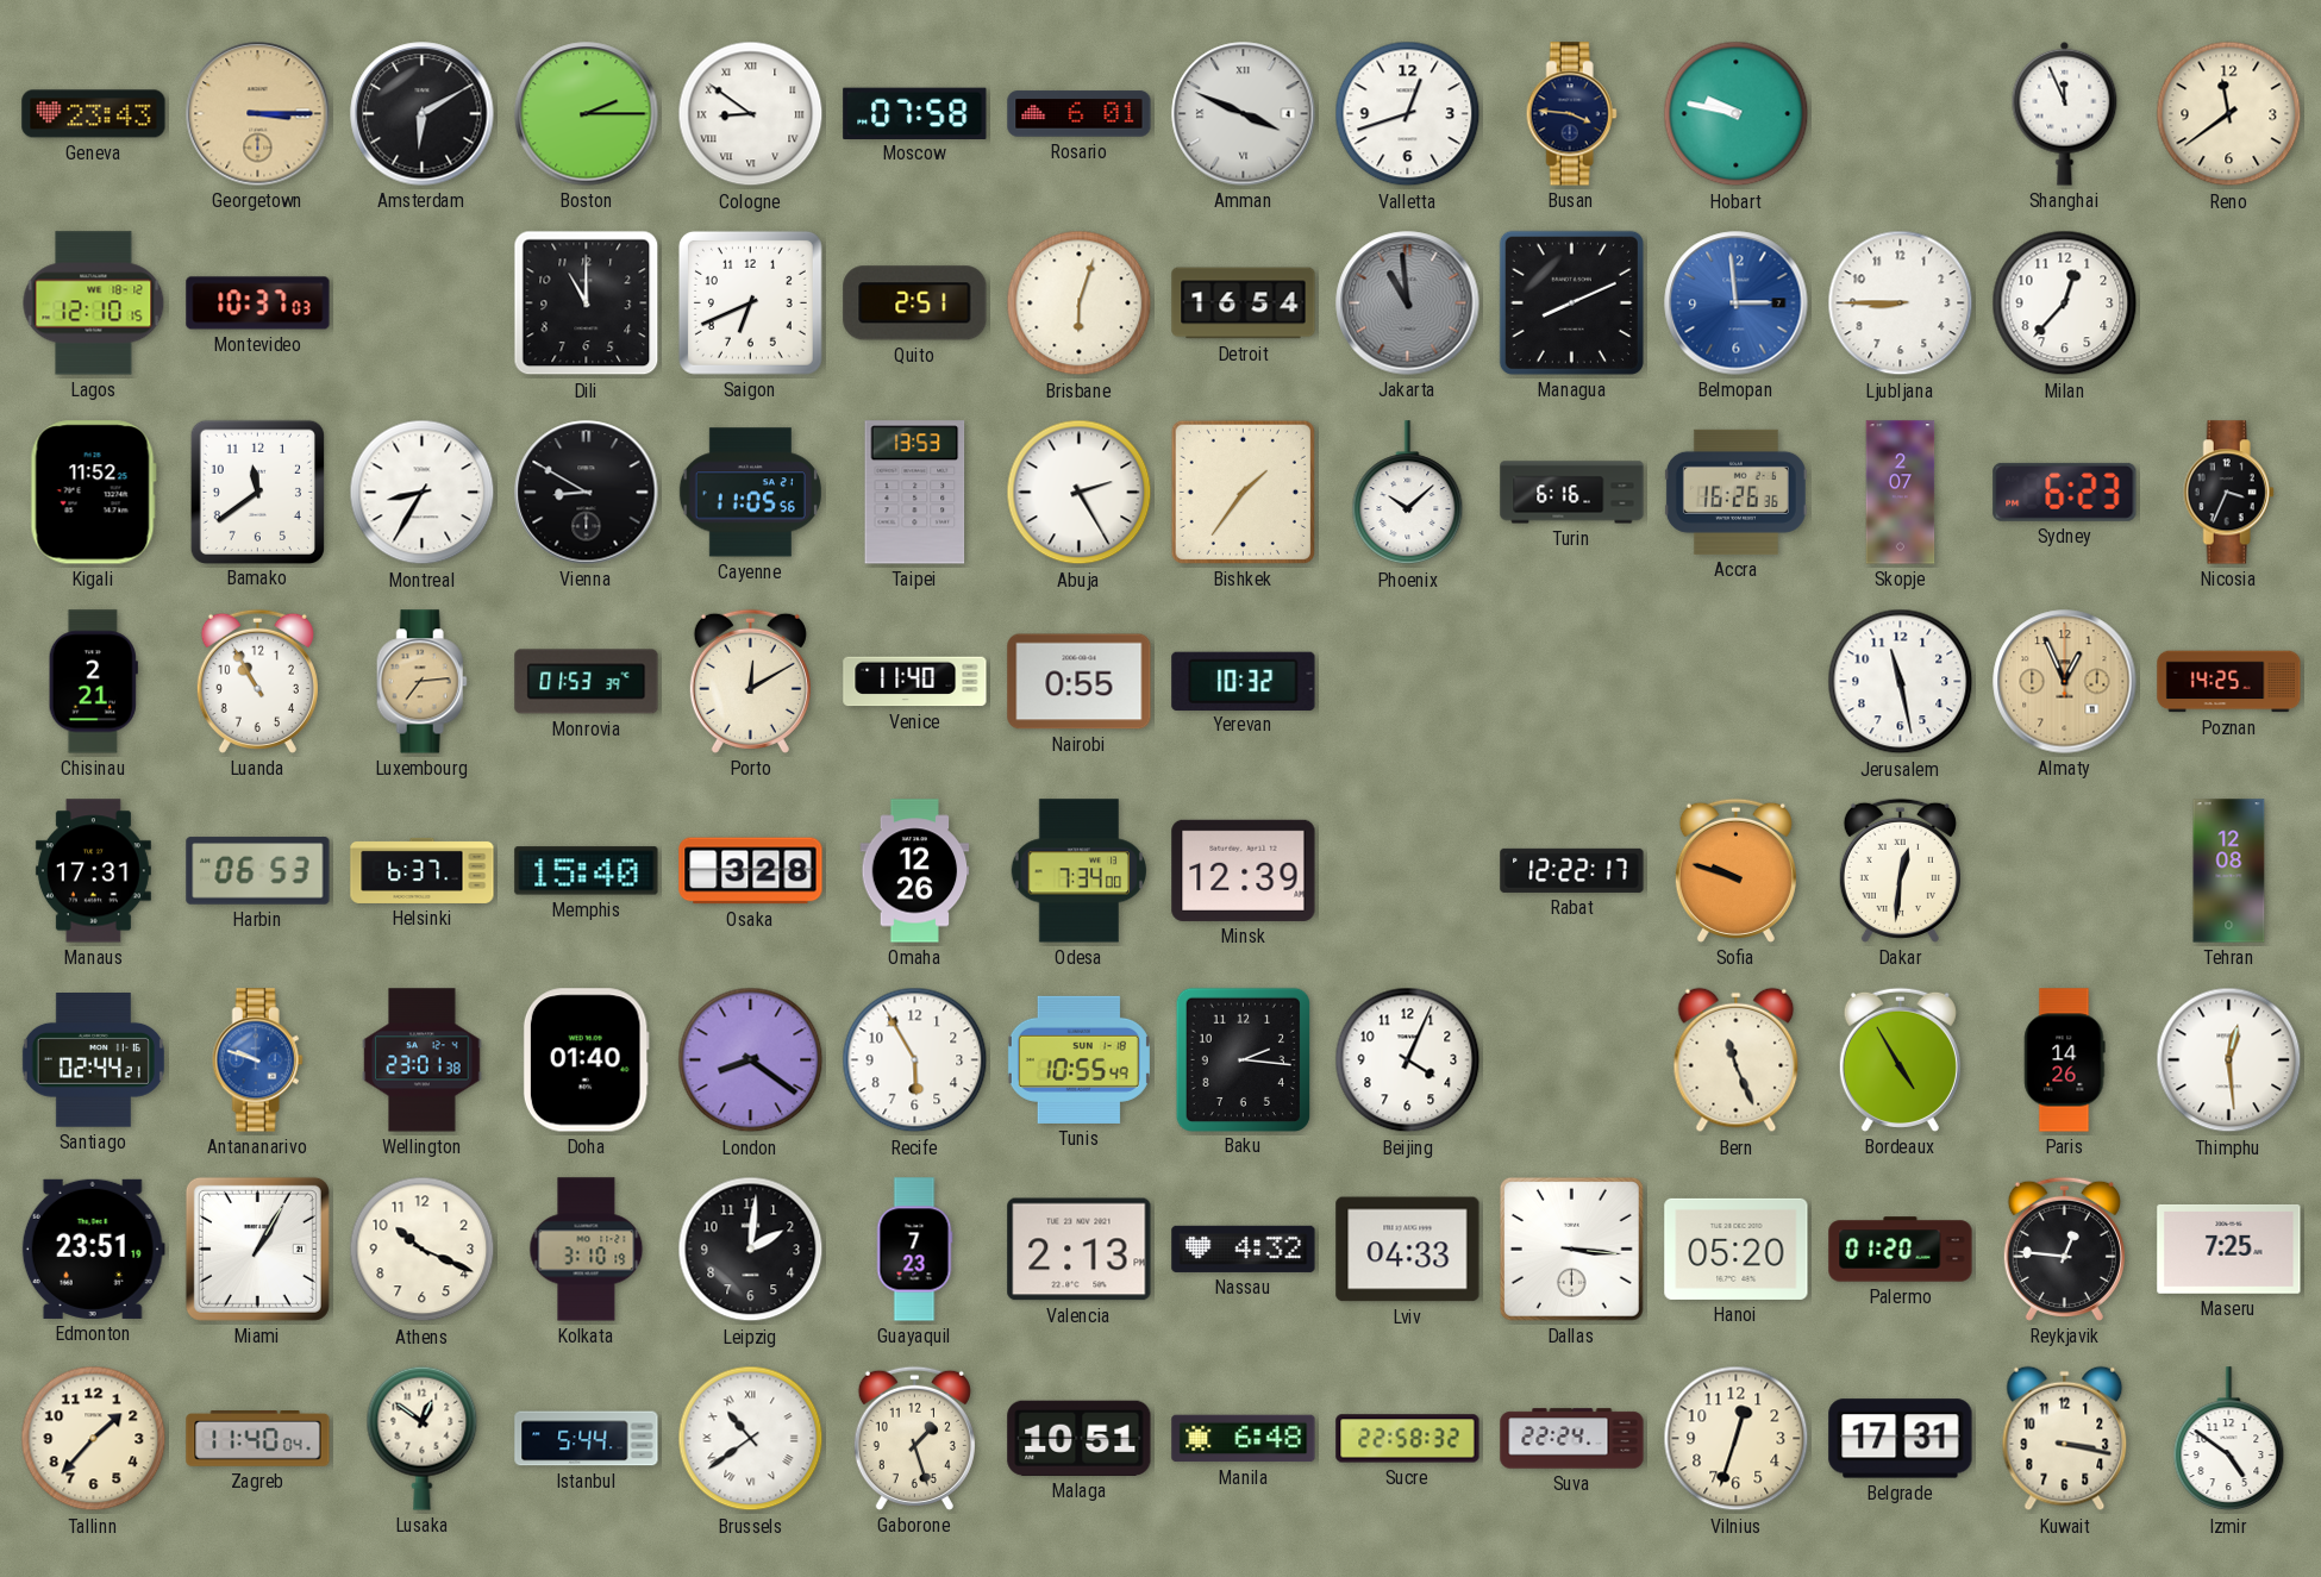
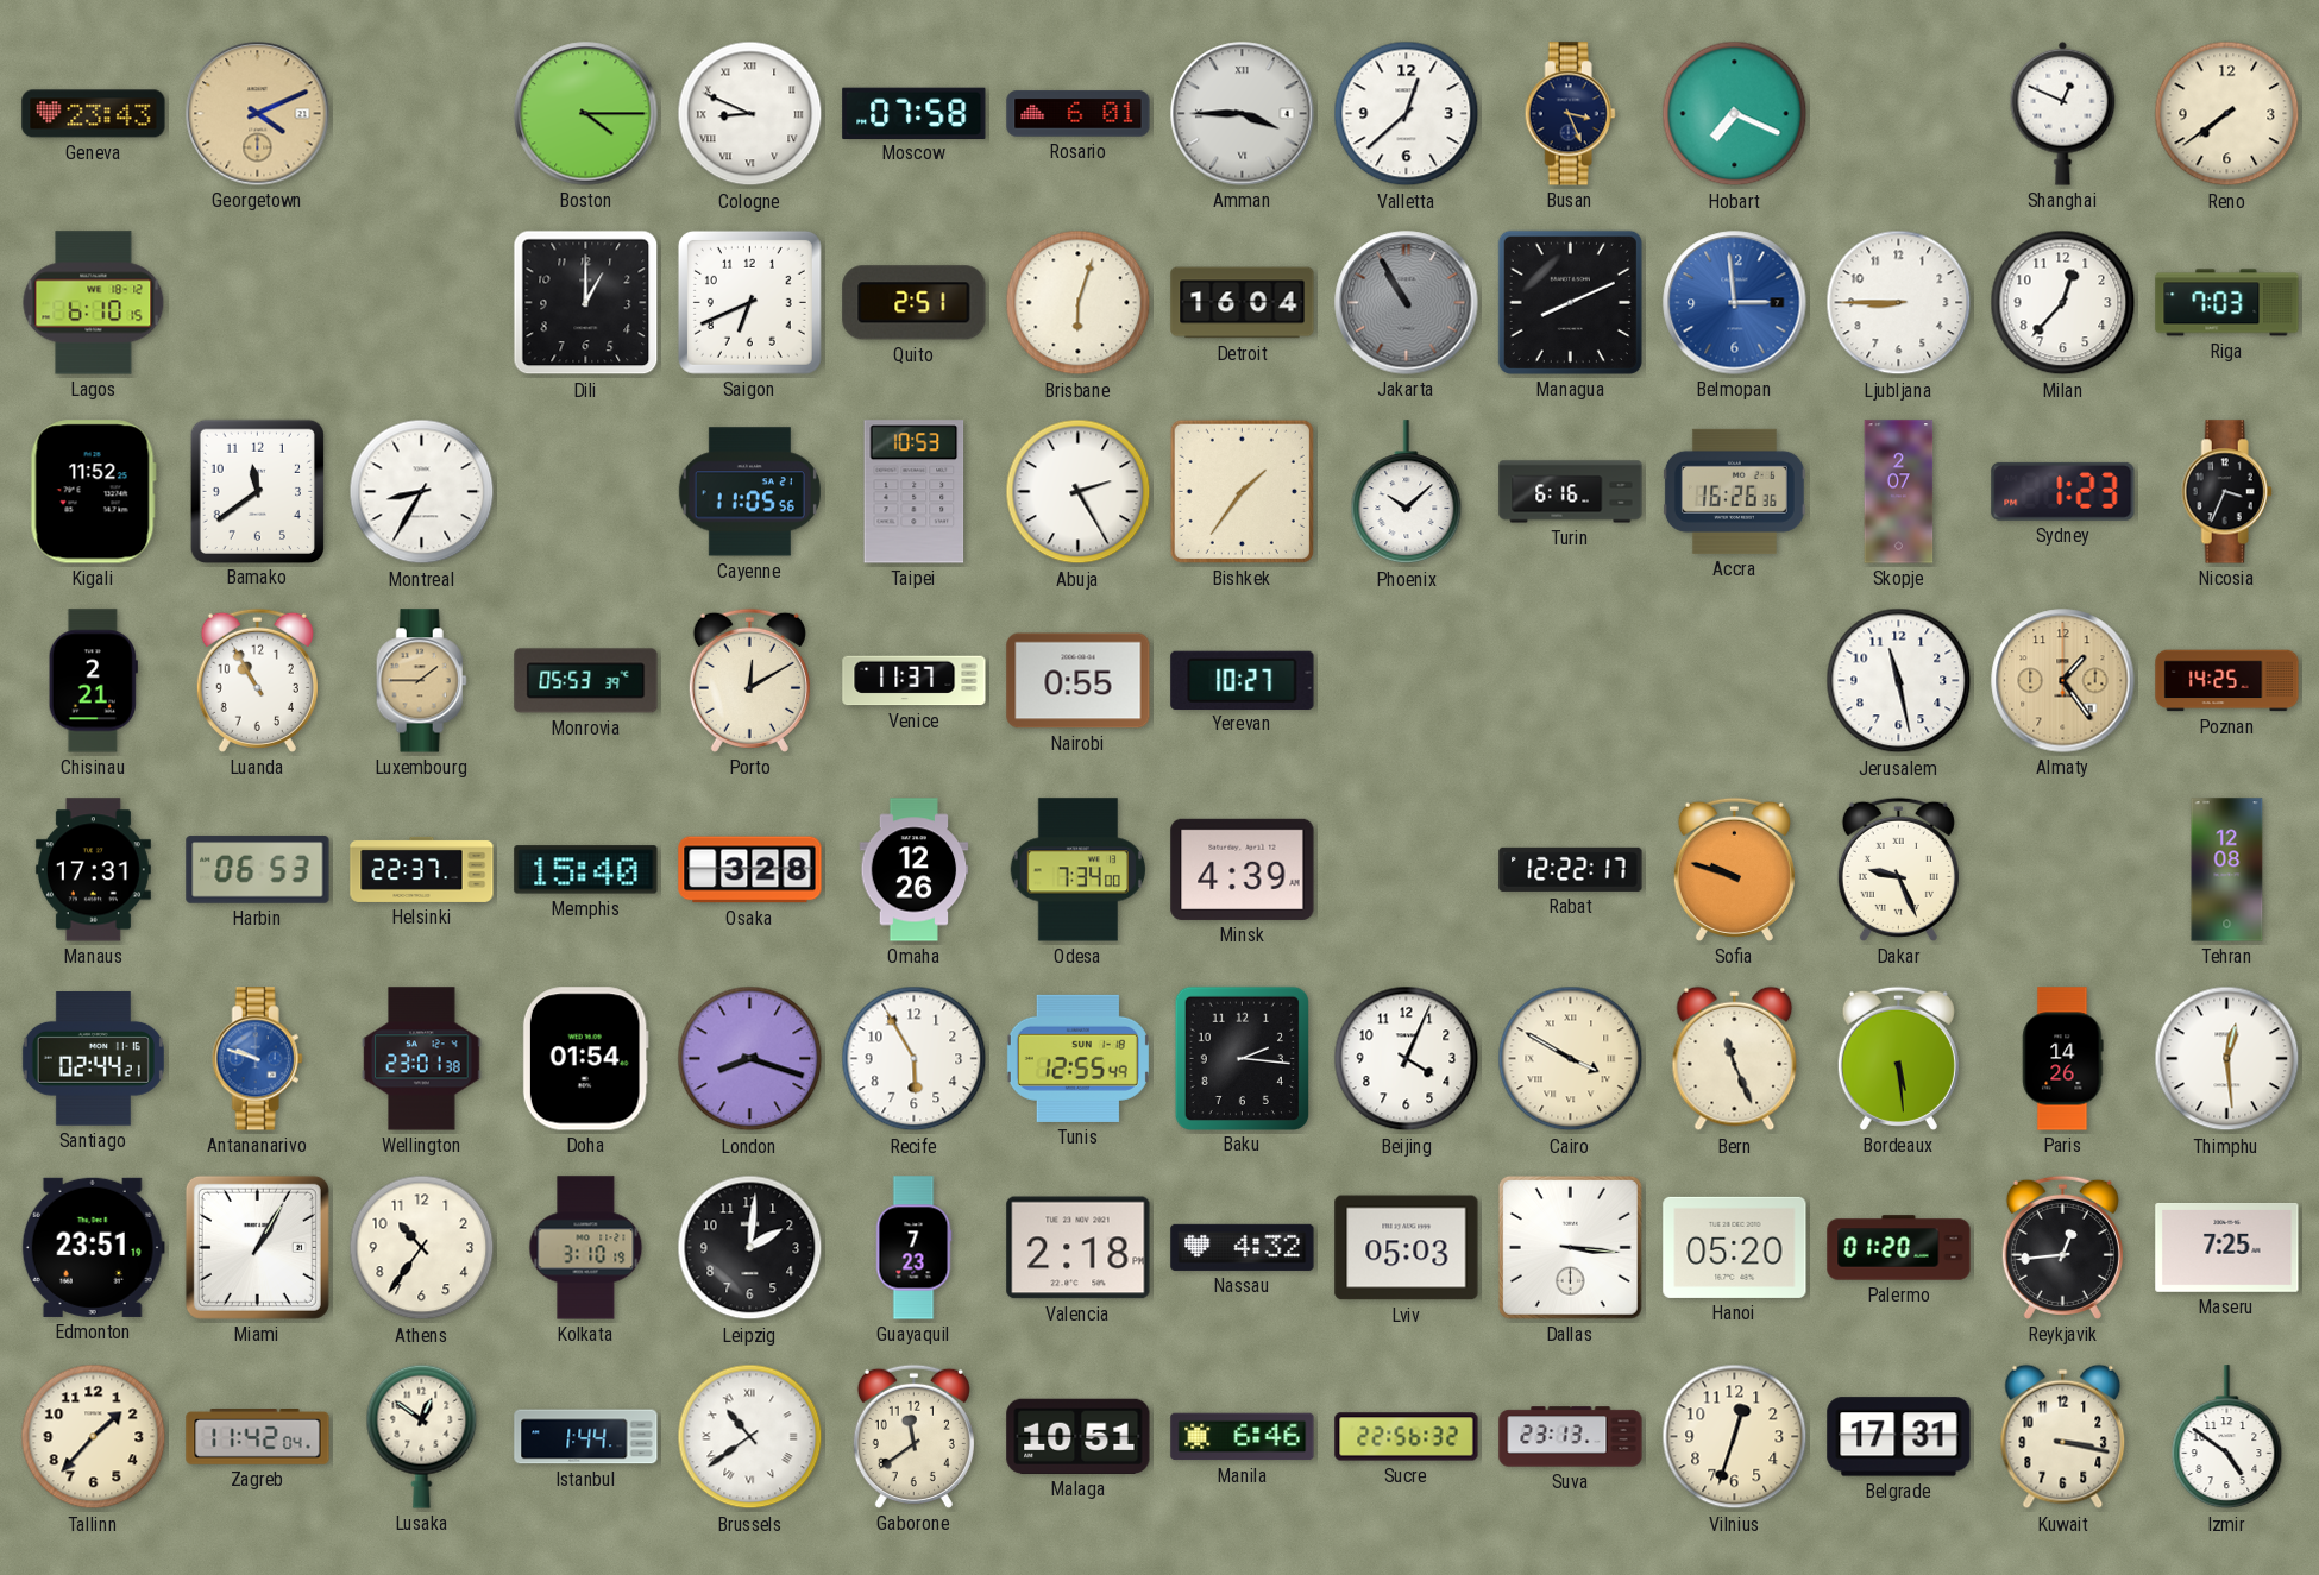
Georgetown: 3:15 -> 4:11 (258, 114)
Amsterdam: 6:10 -> none (423, 114)
Boston: 2:15 -> 4:15 (586, 114)
Cologne: 8:51 -> 8:49 (750, 114)
Amman: 3:49 -> 3:45 (1243, 114)
Valletta: 12:42 -> 12:38 (1407, 114)
Busan: 3:46 -> 3:26 (1570, 114)
Hobart: 9:47 -> 7:19 (1735, 114)
Shanghai: 11:56 -> 12:49 (2063, 113)
Reno: 11:39 -> 7:39 (2227, 114)
Lagos: 12:10 -> 6:10 (94, 303)
Montevideo: 10:37 -> none (258, 303)
Dili: 11:00 -> 1:00 (586, 303)
Detroit: 16:54 -> 16:04 (1243, 303)
Jakarta: 10:59 -> 10:55 (1407, 303)
Riga: none -> 7:03 (2227, 303)
Vienna: 8:50 -> none (587, 493)
Taipei: 13:53 -> 10:53 (915, 492)
Sydney: 6:23 -> 1:23 (2063, 491)
Luxembourg: 7:14 -> 1:45 (421, 681)
Monrovia: 01:53 -> 05:53 (586, 681)
Venice: 11:40 -> 11:37 (915, 681)
Yerevan: 10:32 -> 10:27 (1243, 680)
Almaty: 12:56 -> 1:24 (2063, 681)
Helsinki: 6:37 -> 22:37 (422, 869)
Minsk: 12:39 -> 4:39 (1243, 869)
Dakar: 12:31 -> 9:26 (1898, 869)
Doha: 01:40 -> 01:54 (585, 1059)
London: 8:21 -> 8:18 (750, 1059)
Tunis: 10:55 -> 12:55 (1077, 1058)
Cairo: none -> 3:50 (1571, 1059)
Bordeaux: 4:55 -> 5:29 (1898, 1058)
Athens: 10:19 -> 10:36 (422, 1248)
Valencia: 2:13 -> 2:18 (1079, 1248)
Lviv: 04:33 -> 05:03 (1407, 1248)
Reykjavik: 12:46 -> 12:44 (2062, 1247)
Zagreb: 11:40 -> 11:42 (258, 1437)
Istanbul: 5:44 -> 1:44 (586, 1437)
Gaborone: 1:27 -> 11:39 (913, 1436)
Manila: 6:48 -> 6:46 (1243, 1437)
Sucre: 22:58 -> 22:56 (1407, 1437)
Suva: 22:24 -> 23:13 (1571, 1437)
